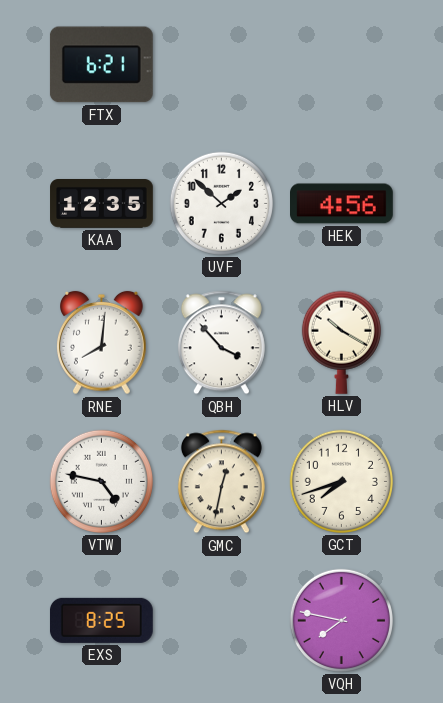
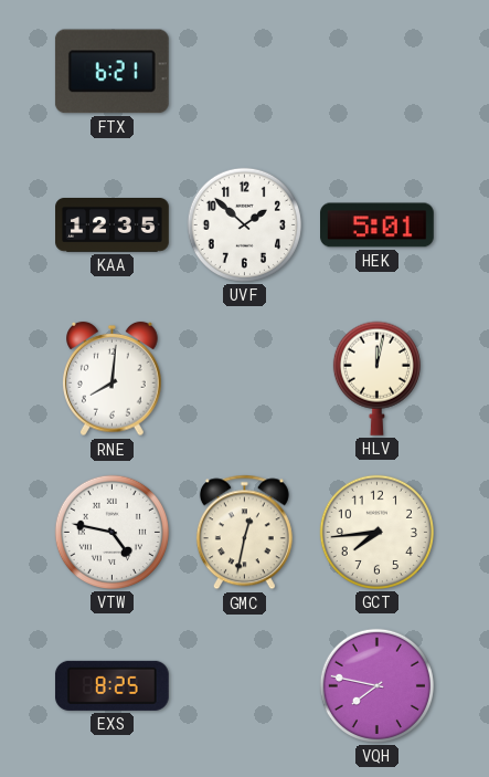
HEK: 4:56 -> 5:01 (378, 225)
QBH: 3:53 -> none (221, 343)
HLV: 10:20 -> 12:02 (376, 378)
GCT: 7:42 -> 7:44 (376, 532)
